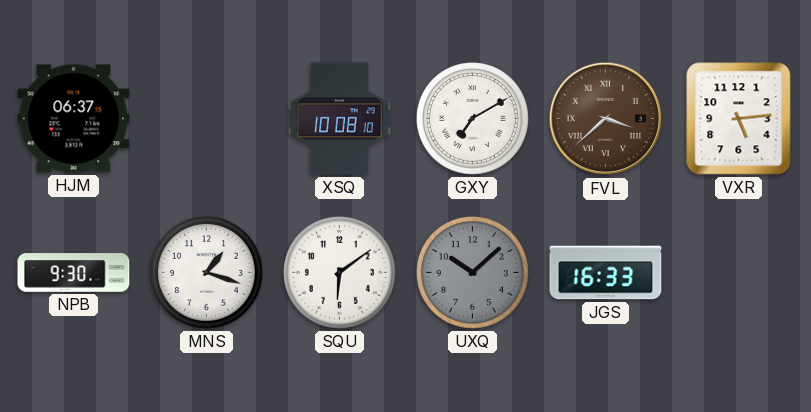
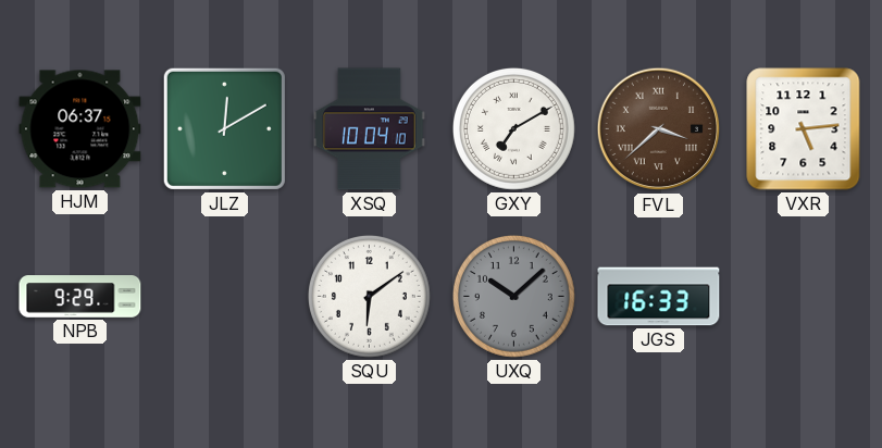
JLZ: none -> 12:10 (224, 128)
XSQ: 10:08 -> 10:04 (370, 129)
NPB: 9:30 -> 9:29 (80, 297)
MNS: 1:18 -> none (206, 272)
